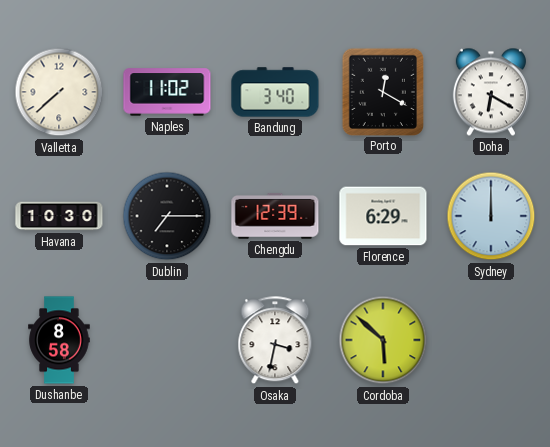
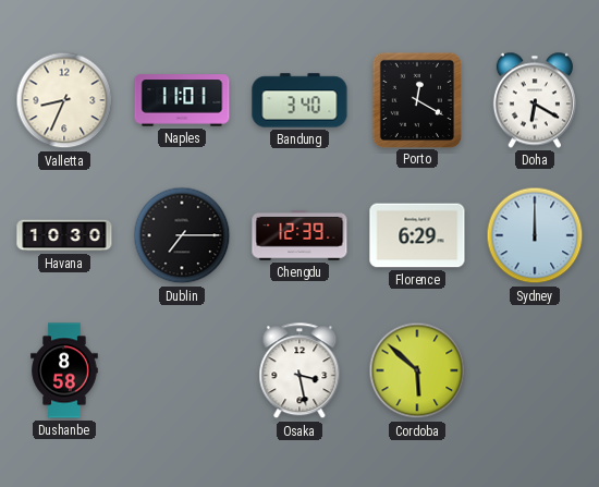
Valletta: 7:38 -> 8:34 (64, 100)
Naples: 11:02 -> 11:01 (182, 100)
Osaka: 3:32 -> 3:28 (299, 372)
